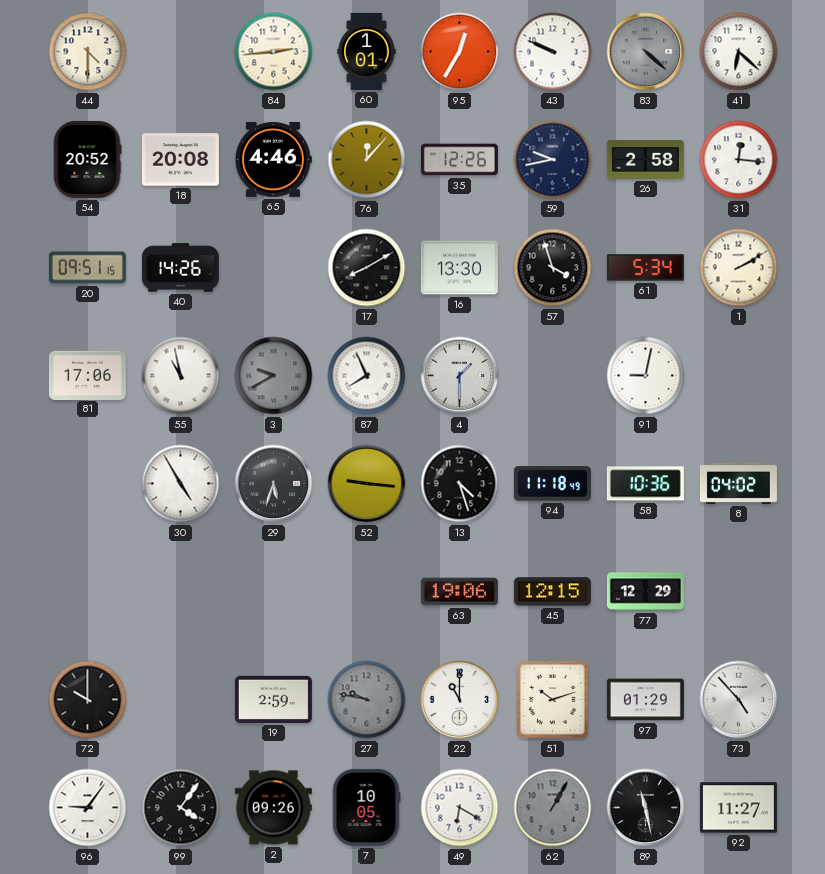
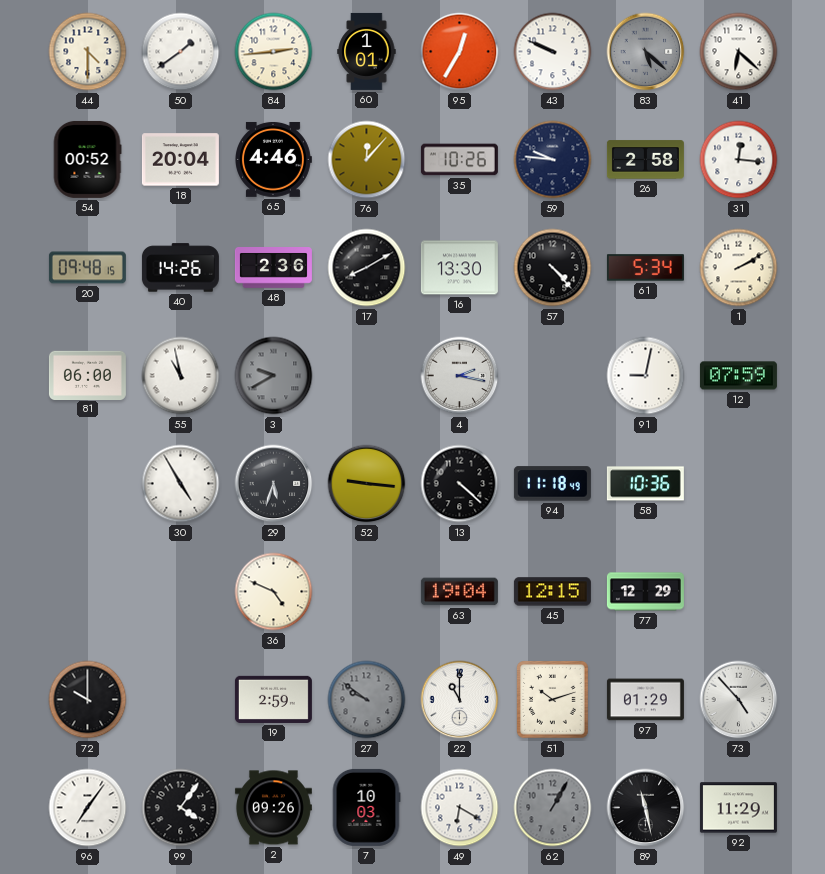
50: none -> 1:39 (181, 52)
83: 4:22 -> 5:22 (646, 52)
54: 20:52 -> 00:52 (87, 159)
18: 20:08 -> 20:04 (180, 160)
35: 12:26 -> 10:26 (459, 160)
59: 9:43 -> 9:46 (553, 160)
20: 09:51 -> 09:48 (87, 268)
48: none -> 2:36 (273, 268)
57: 3:57 -> 4:23 (553, 268)
81: 17:06 -> 06:00 (87, 375)
87: 7:56 -> none (367, 376)
4: 1:30 -> 2:17 (460, 376)
12: none -> 07:59 (738, 376)
13: 4:27 -> 4:22 (460, 484)
8: 04:02 -> none (738, 483)
36: none -> 4:49 (274, 592)
63: 19:06 -> 19:04 (459, 592)
27: 9:47 -> 9:51 (367, 700)
96: 9:06 -> 7:06 (88, 808)
7: 10:05 -> 10:03 (366, 807)
92: 11:27 -> 11:29 (738, 808)
